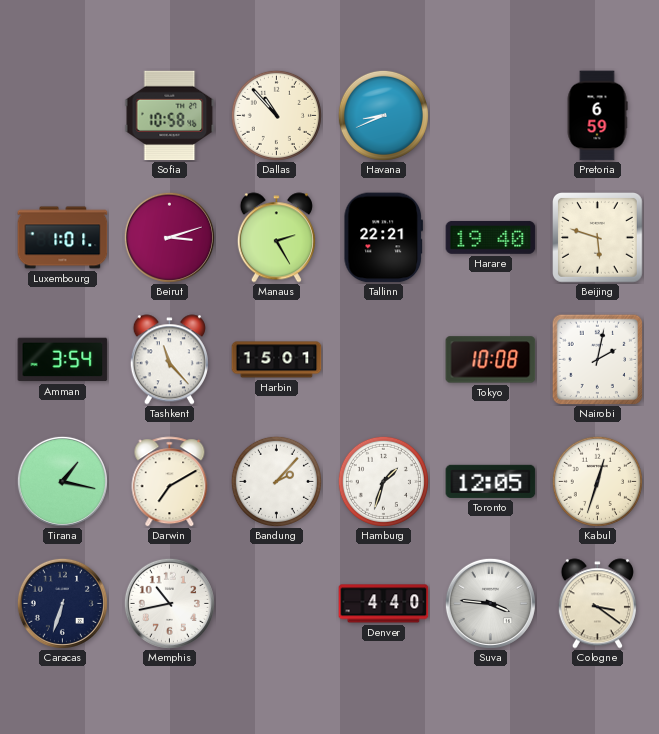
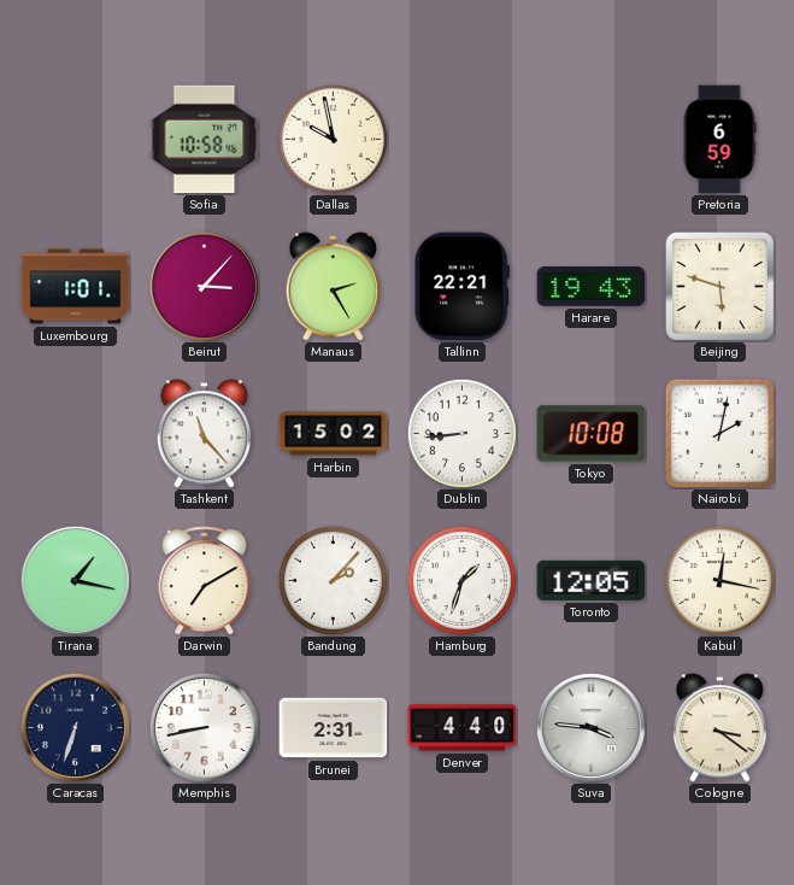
Dallas: 10:53 -> 9:58 (333, 139)
Havana: 8:41 -> none (383, 115)
Beirut: 3:12 -> 3:07 (204, 286)
Harare: 19:40 -> 19:43 (592, 286)
Amman: 3:54 -> none (63, 360)
Harbin: 15:01 -> 15:02 (334, 434)
Dublin: none -> 8:44 (461, 433)
Kabul: 12:33 -> 12:17 (719, 580)
Memphis: 10:43 -> 8:43 (204, 727)
Brunei: none -> 2:31 (334, 728)
